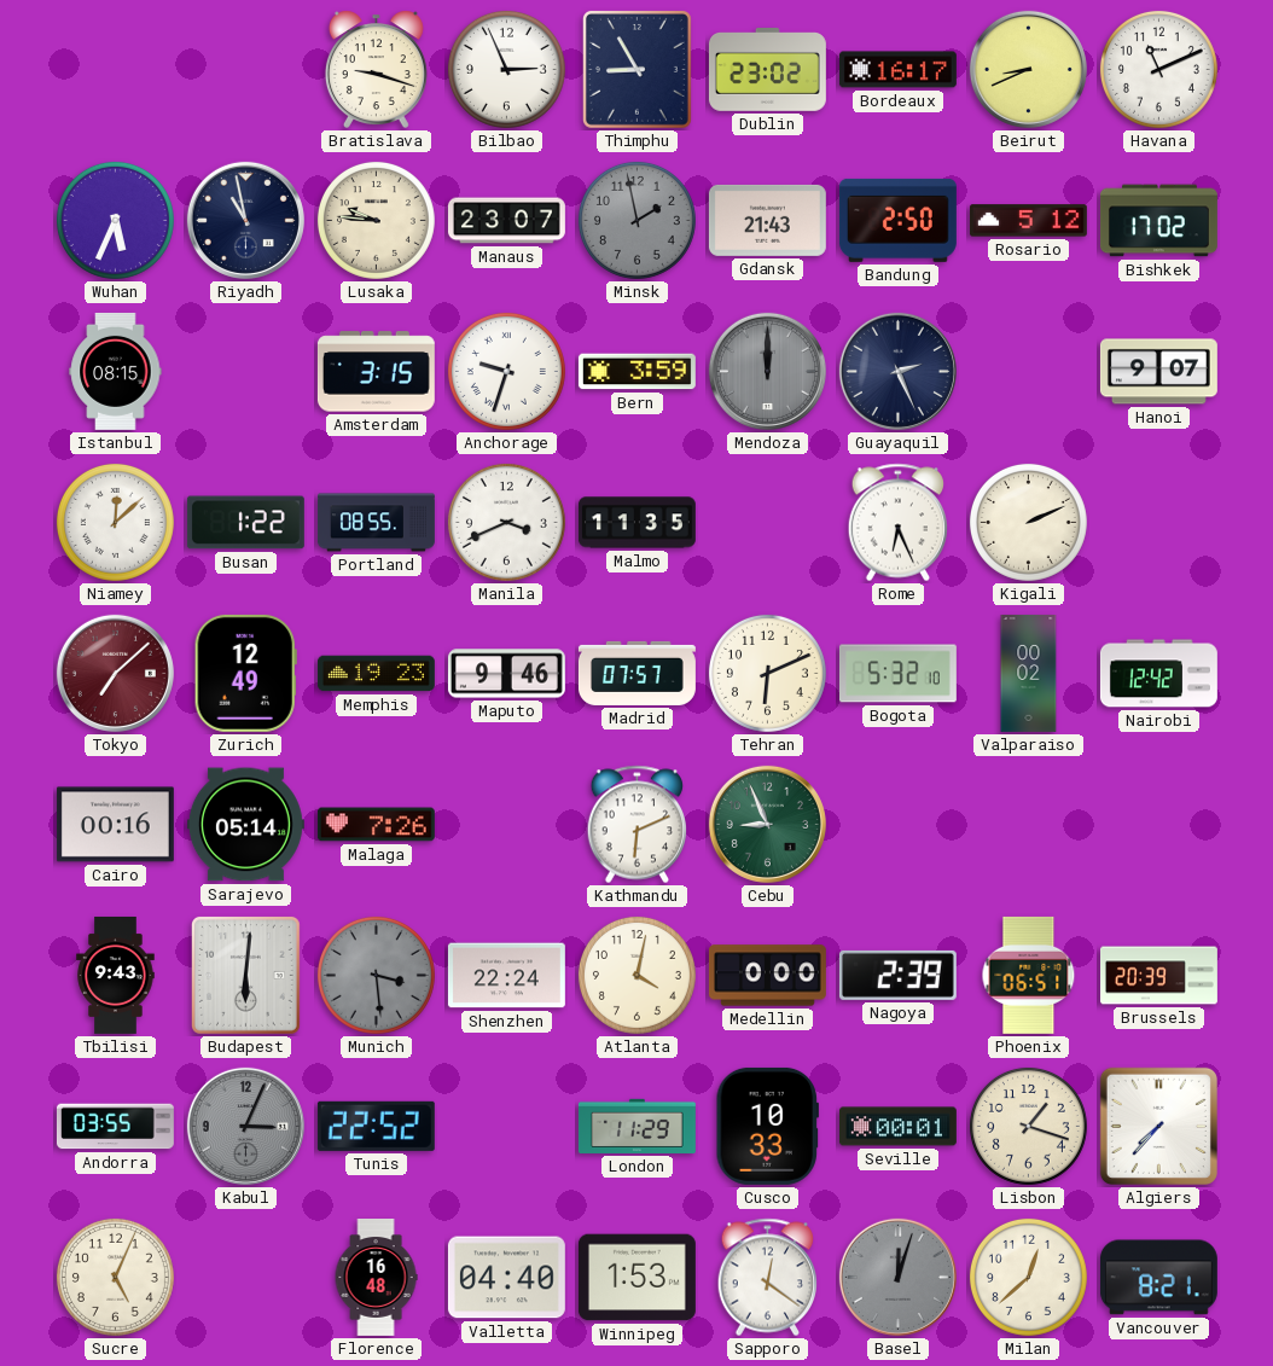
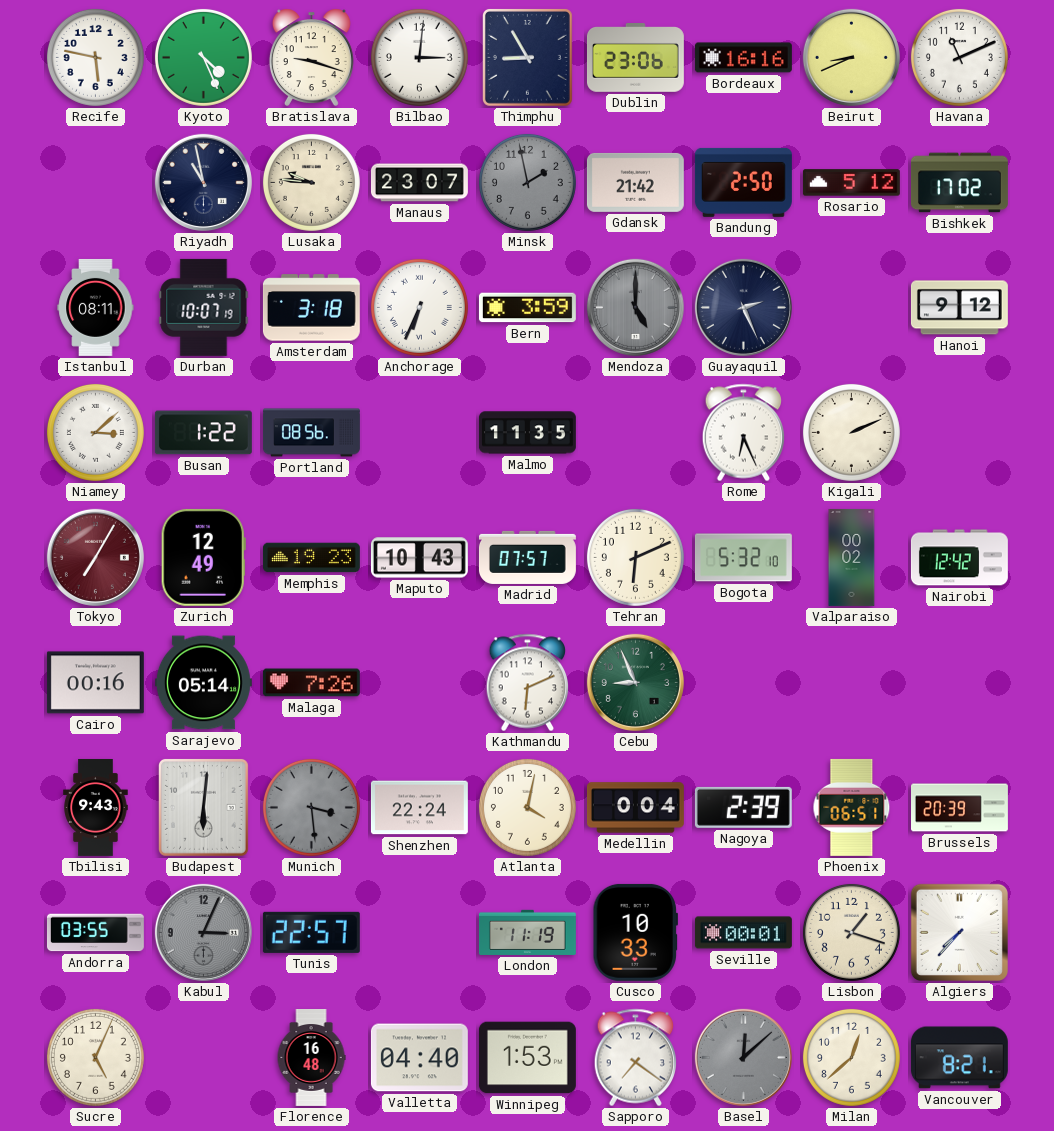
Recife: none -> 5:47 (95, 57)
Kyoto: none -> 4:26 (203, 57)
Bilbao: 2:56 -> 3:01 (419, 57)
Dublin: 23:02 -> 23:06 (635, 58)
Bordeaux: 16:17 -> 16:16 (743, 58)
Wuhan: 5:34 -> none (115, 220)
Gdansk: 21:43 -> 21:42 (635, 182)
Istanbul: 08:15 -> 08:11 (96, 307)
Durban: none -> 10:07 (204, 307)
Amsterdam: 3:15 -> 3:18 (311, 308)
Anchorage: 9:33 -> 6:34 (419, 307)
Mendoza: 12:00 -> 5:00 (635, 307)
Hanoi: 9:07 -> 9:12 (959, 308)
Niamey: 12:08 -> 3:08 (95, 432)
Portland: 08:55 -> 08:56 (311, 433)
Manila: 3:41 -> none (506, 522)
Tokyo: 7:08 -> 7:05 (95, 557)
Maputo: 9:46 -> 10:43 (419, 558)
Medellin: 0:00 -> 0:04 (635, 808)
Tunis: 22:52 -> 22:57 (311, 932)
London: 11:29 -> 11:19 (527, 932)
Sapporo: 12:21 -> 7:21 (636, 1058)
Basel: 12:03 -> 12:08 (743, 1057)
